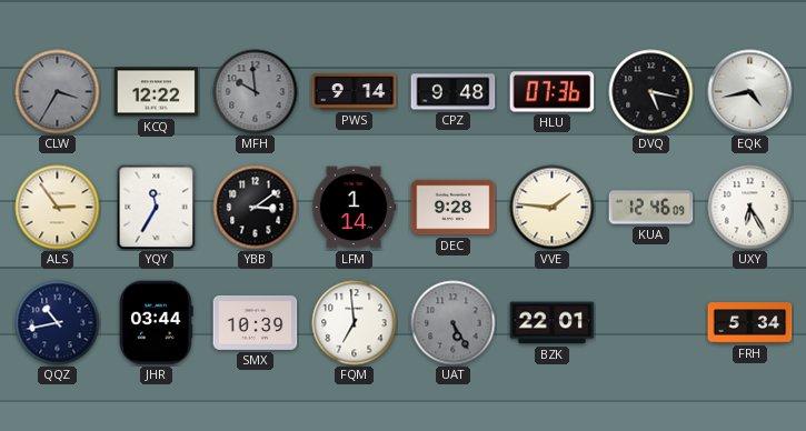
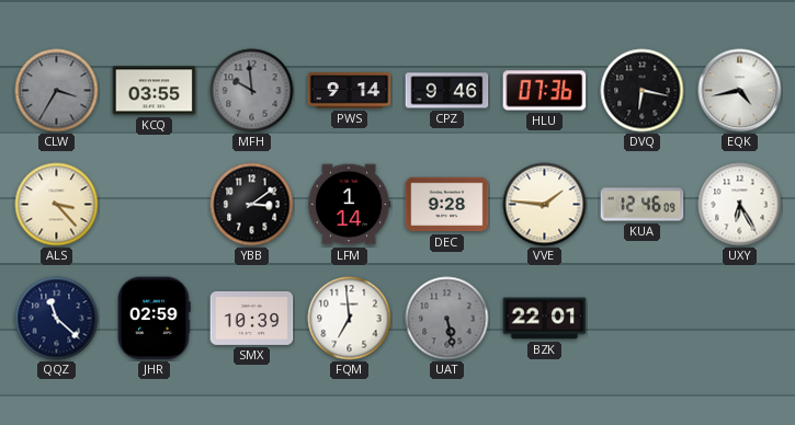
KCQ: 12:22 -> 03:55 (155, 91)
CPZ: 9:48 -> 9:46 (447, 91)
DVQ: 5:17 -> 6:17 (643, 91)
ALS: 2:54 -> 3:23 (57, 205)
YQY: 11:35 -> none (157, 208)
QQZ: 10:43 -> 11:22 (57, 319)
JHR: 03:44 -> 02:59 (155, 319)
UAT: 5:25 -> 5:28 (447, 319)
FRH: 5:34 -> none (750, 323)
